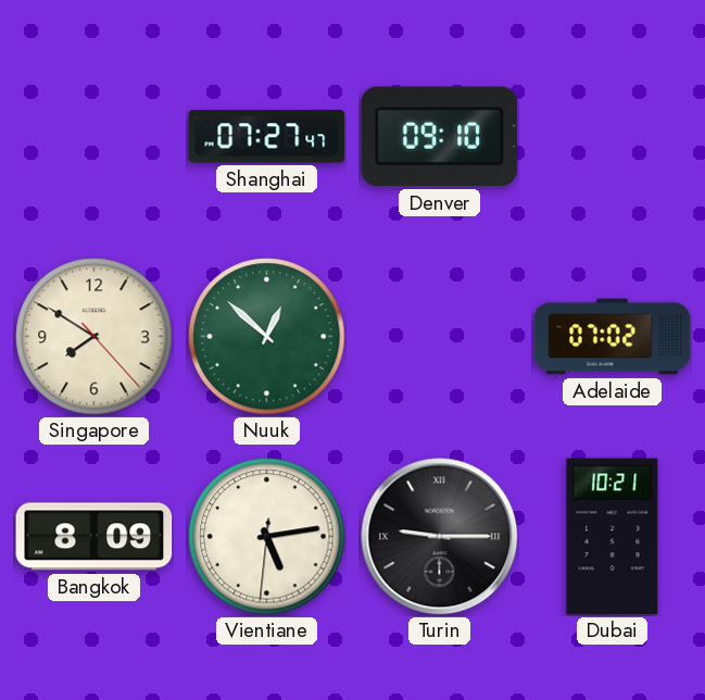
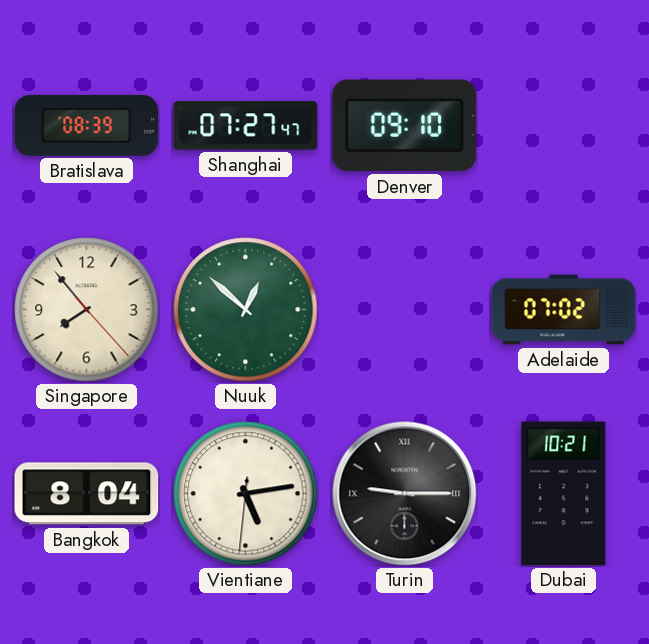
Bratislava: none -> 08:39 (87, 125)
Singapore: 7:50 -> 7:53 (87, 310)
Bangkok: 8:09 -> 8:04 (87, 494)
